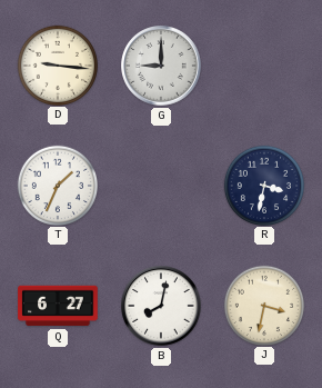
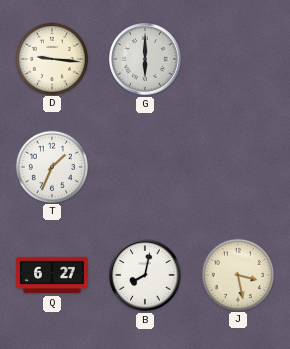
G: 9:00 -> 6:00 (145, 59)
R: 3:32 -> none (263, 185)
J: 3:32 -> 3:28 (237, 274)
